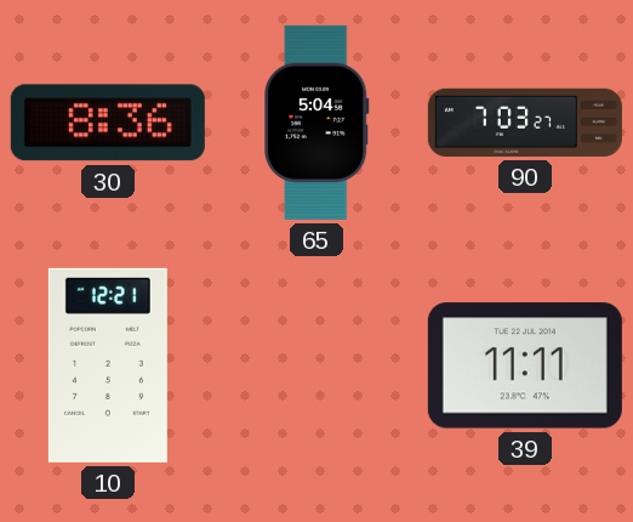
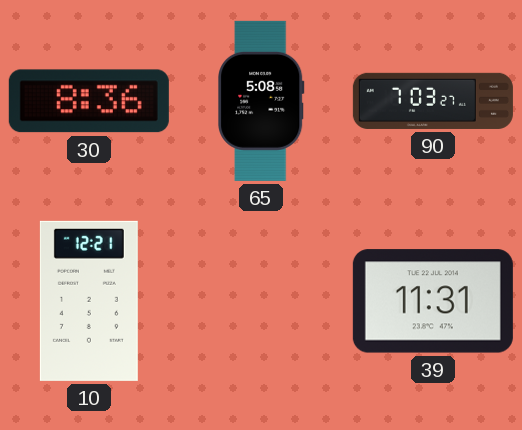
65: 5:04 -> 5:08 (262, 101)
39: 11:11 -> 11:31 (433, 301)
